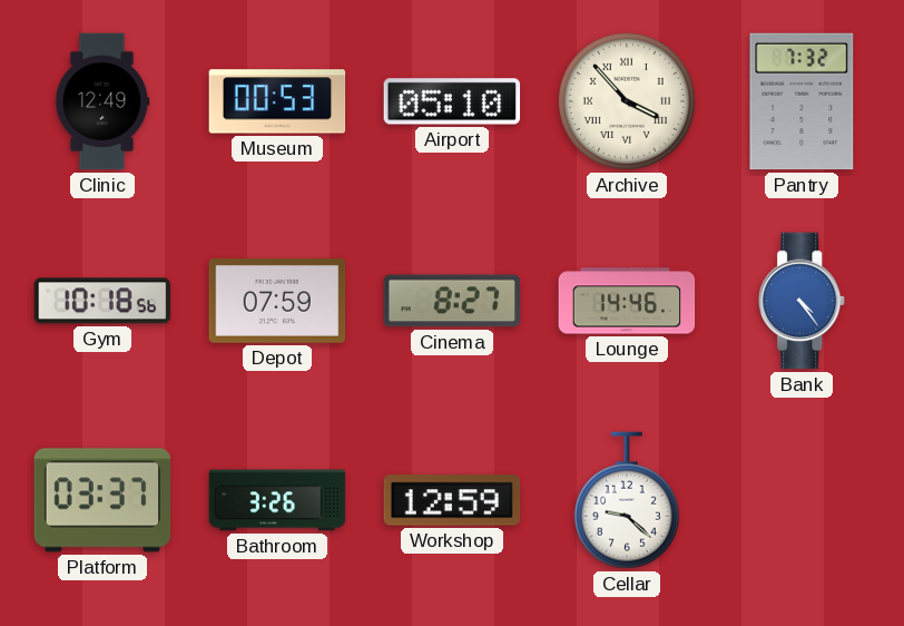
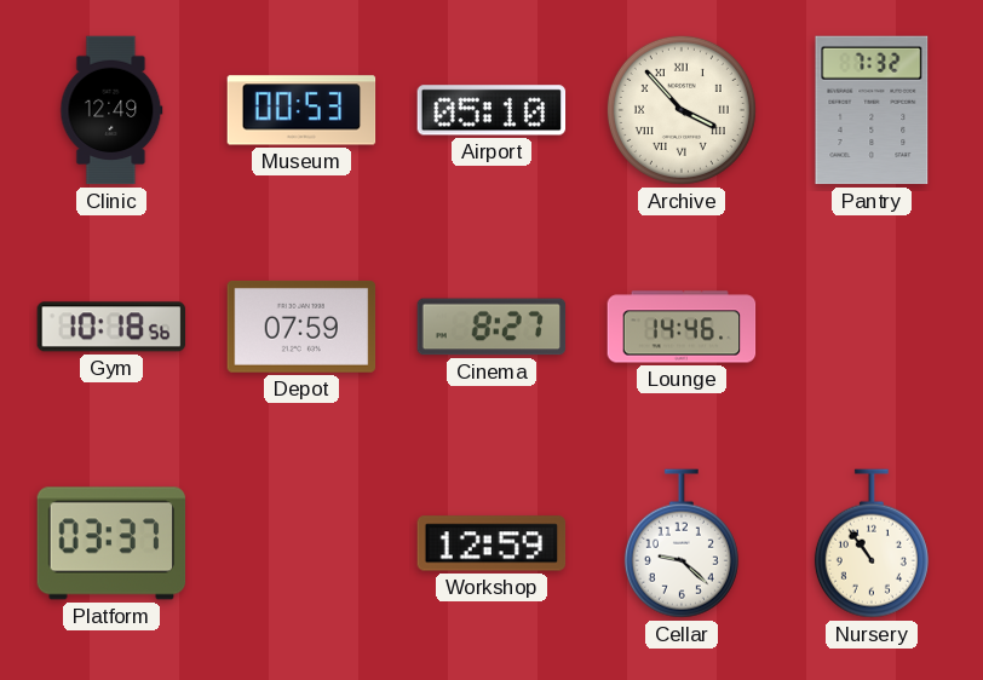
Bank: 4:24 -> none (803, 301)
Bathroom: 3:26 -> none (277, 500)
Nursery: none -> 10:54 (872, 543)
